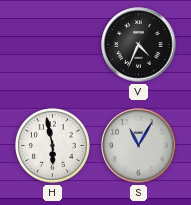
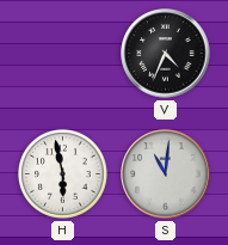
S: 11:05 -> 11:01 (166, 174)
